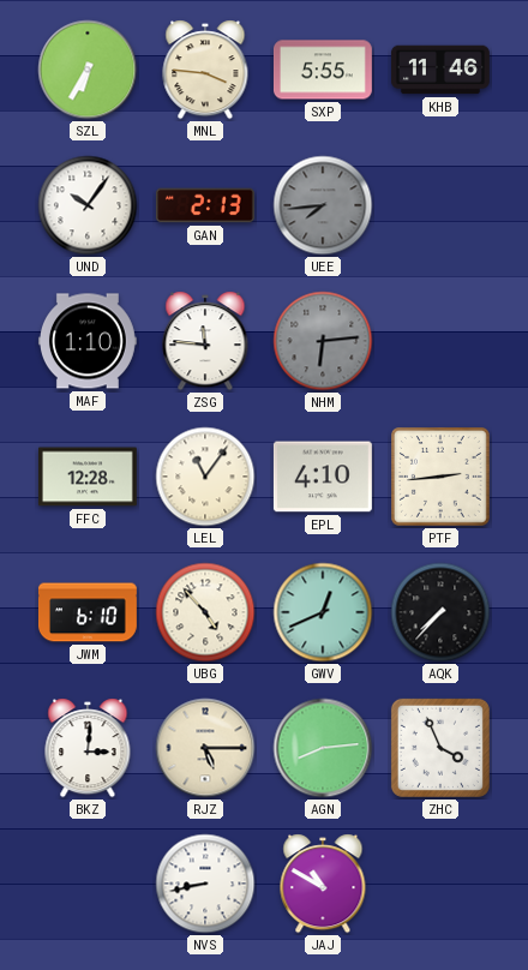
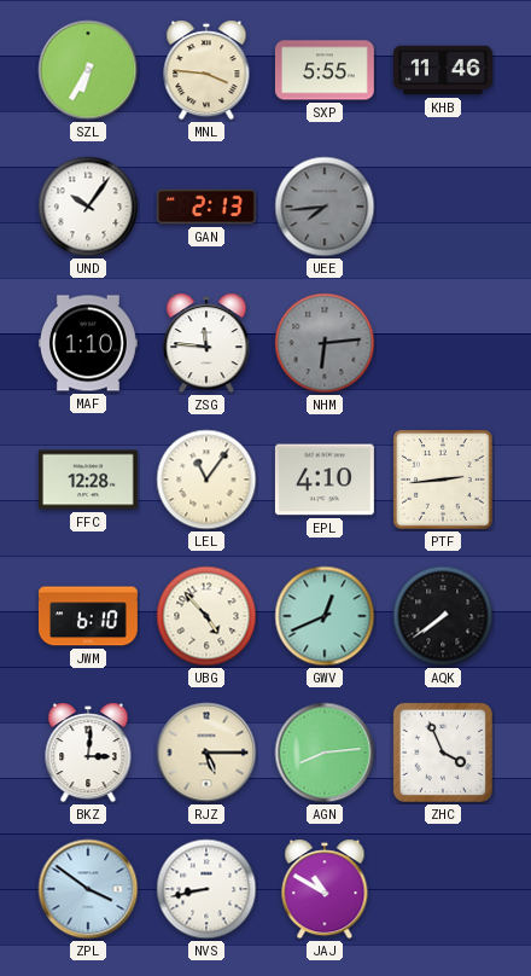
AQK: 7:37 -> 7:39 (443, 616)
ZPL: none -> 3:51 (88, 889)
